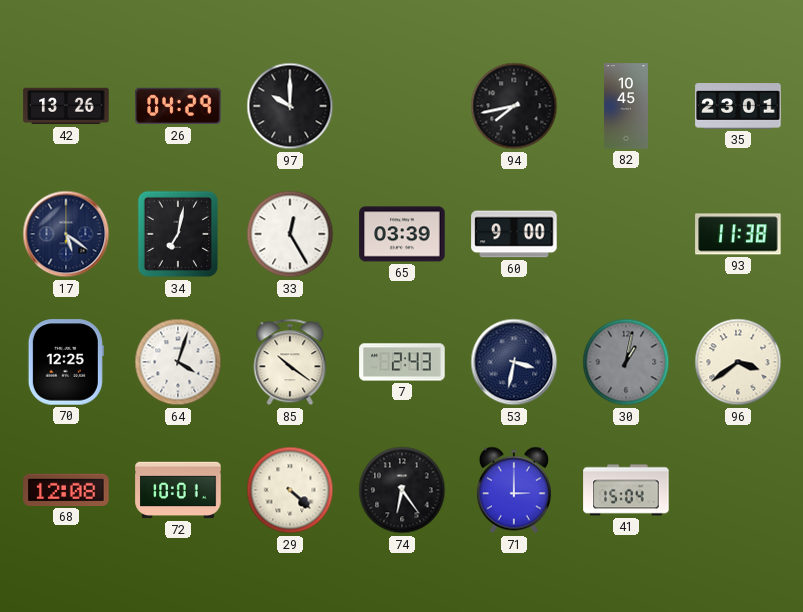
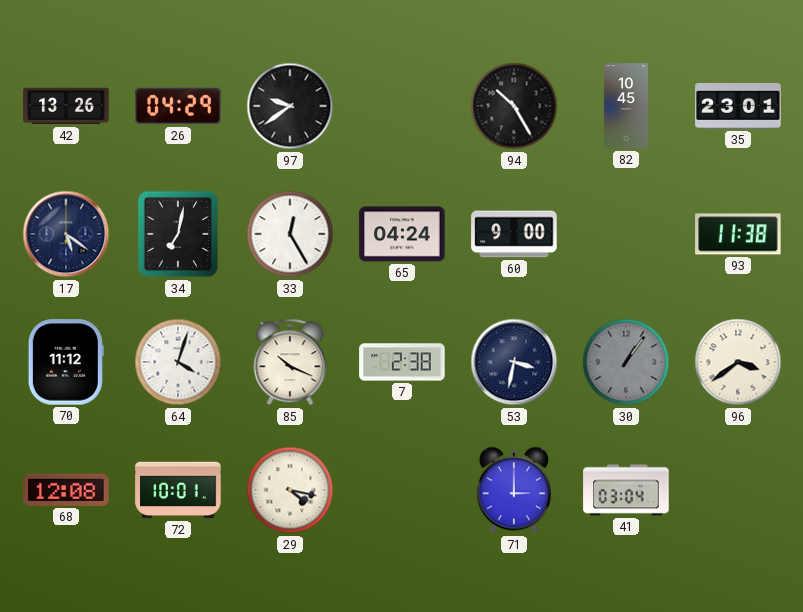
97: 10:00 -> 9:39 (290, 106)
94: 7:43 -> 10:25 (514, 106)
65: 03:39 -> 04:24 (402, 234)
70: 12:25 -> 11:12 (66, 362)
85: 10:21 -> 10:19 (290, 362)
7: 2:43 -> 2:38 (402, 362)
30: 1:02 -> 1:06 (626, 362)
29: 4:22 -> 4:17 (290, 490)
74: 6:24 -> none (402, 490)
41: 15:04 -> 03:04 (626, 490)
